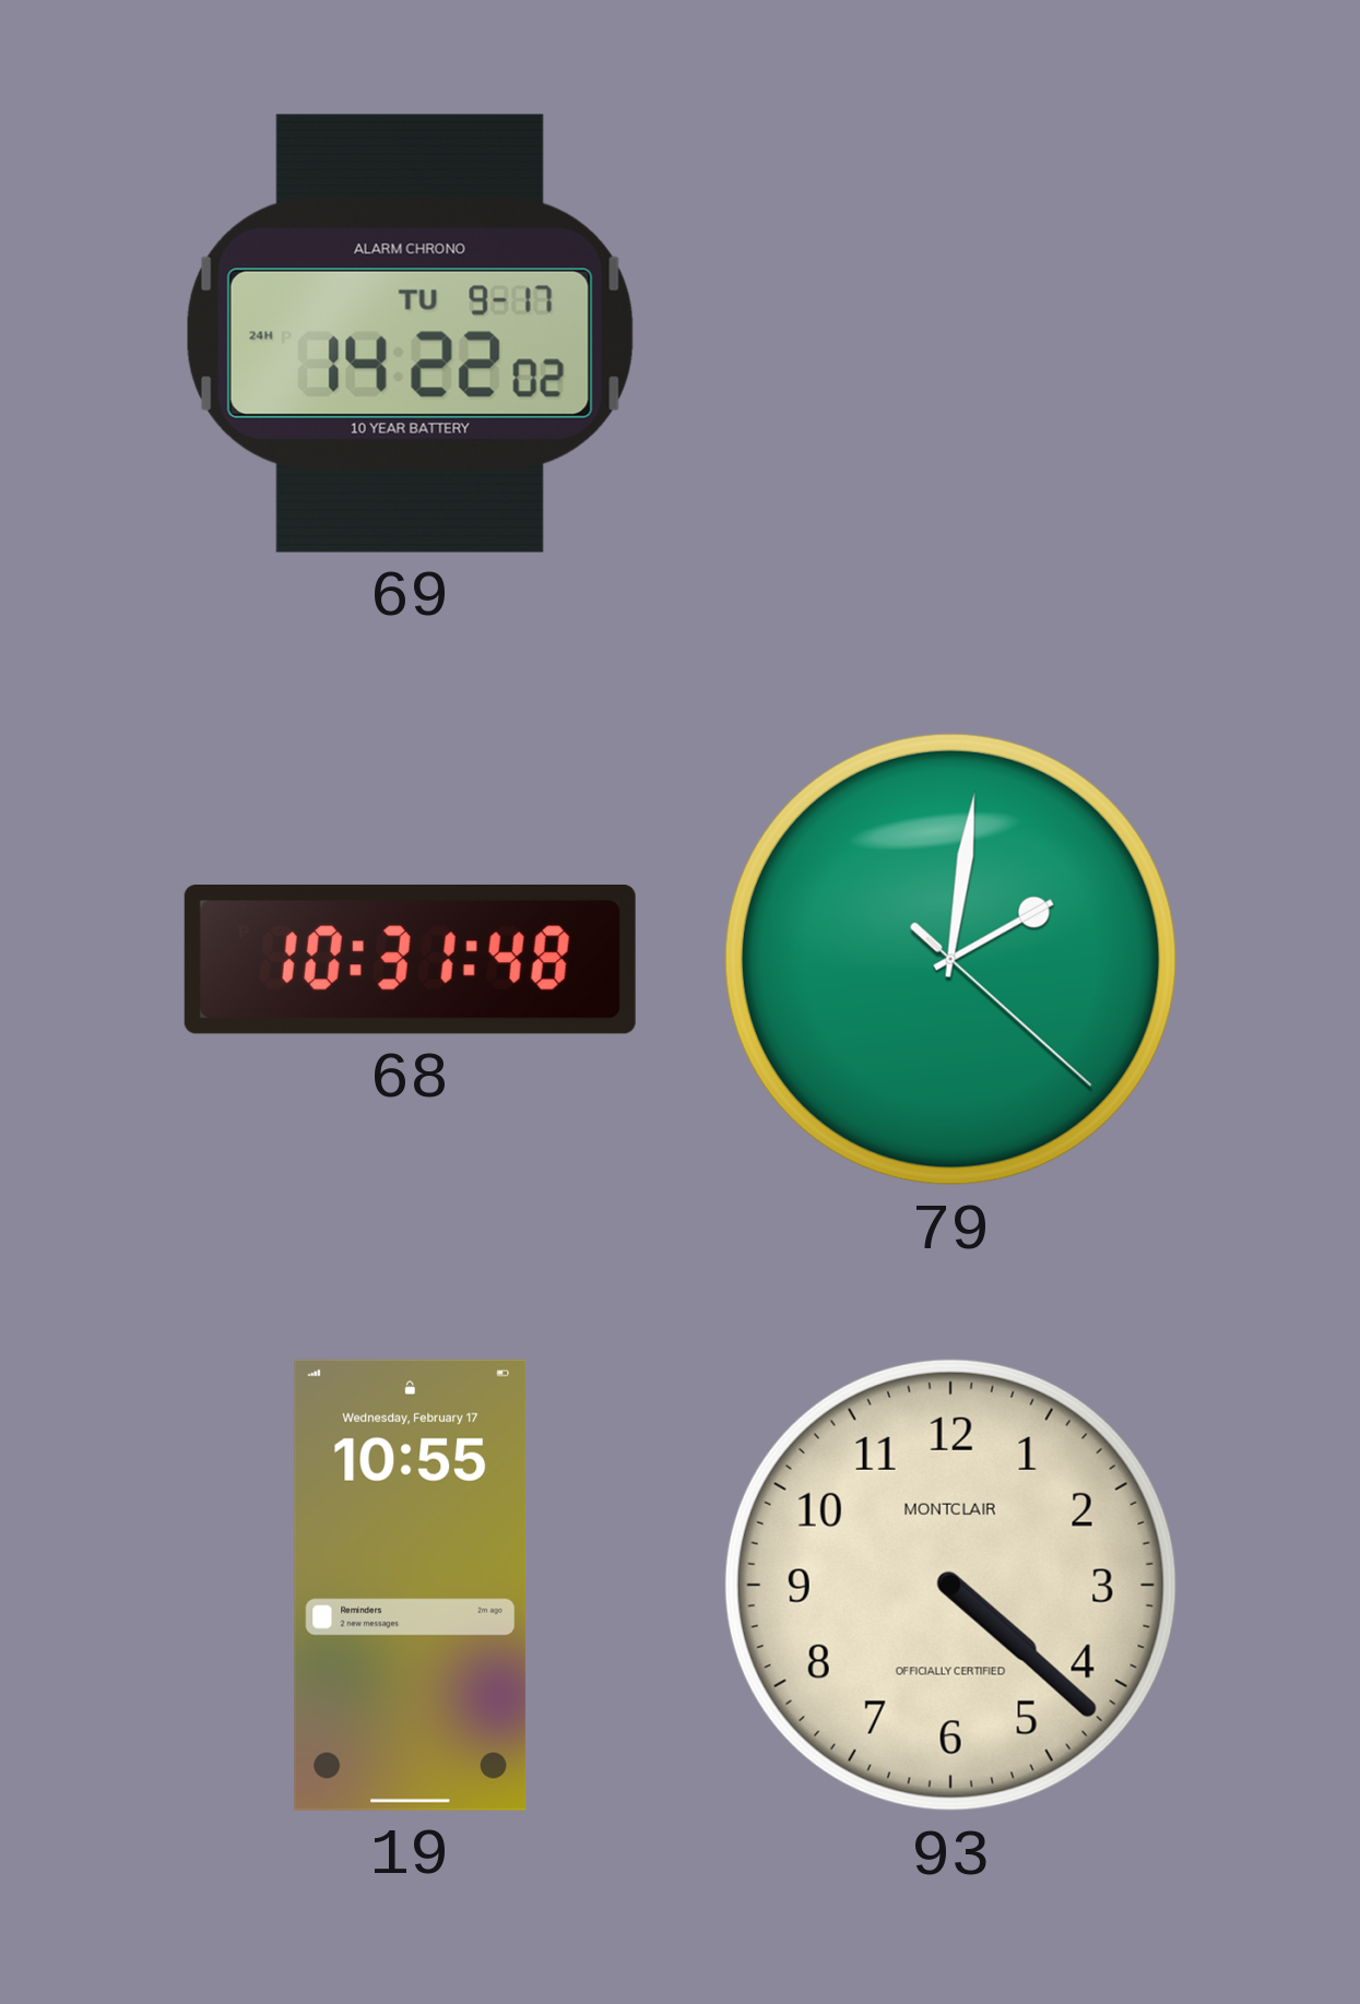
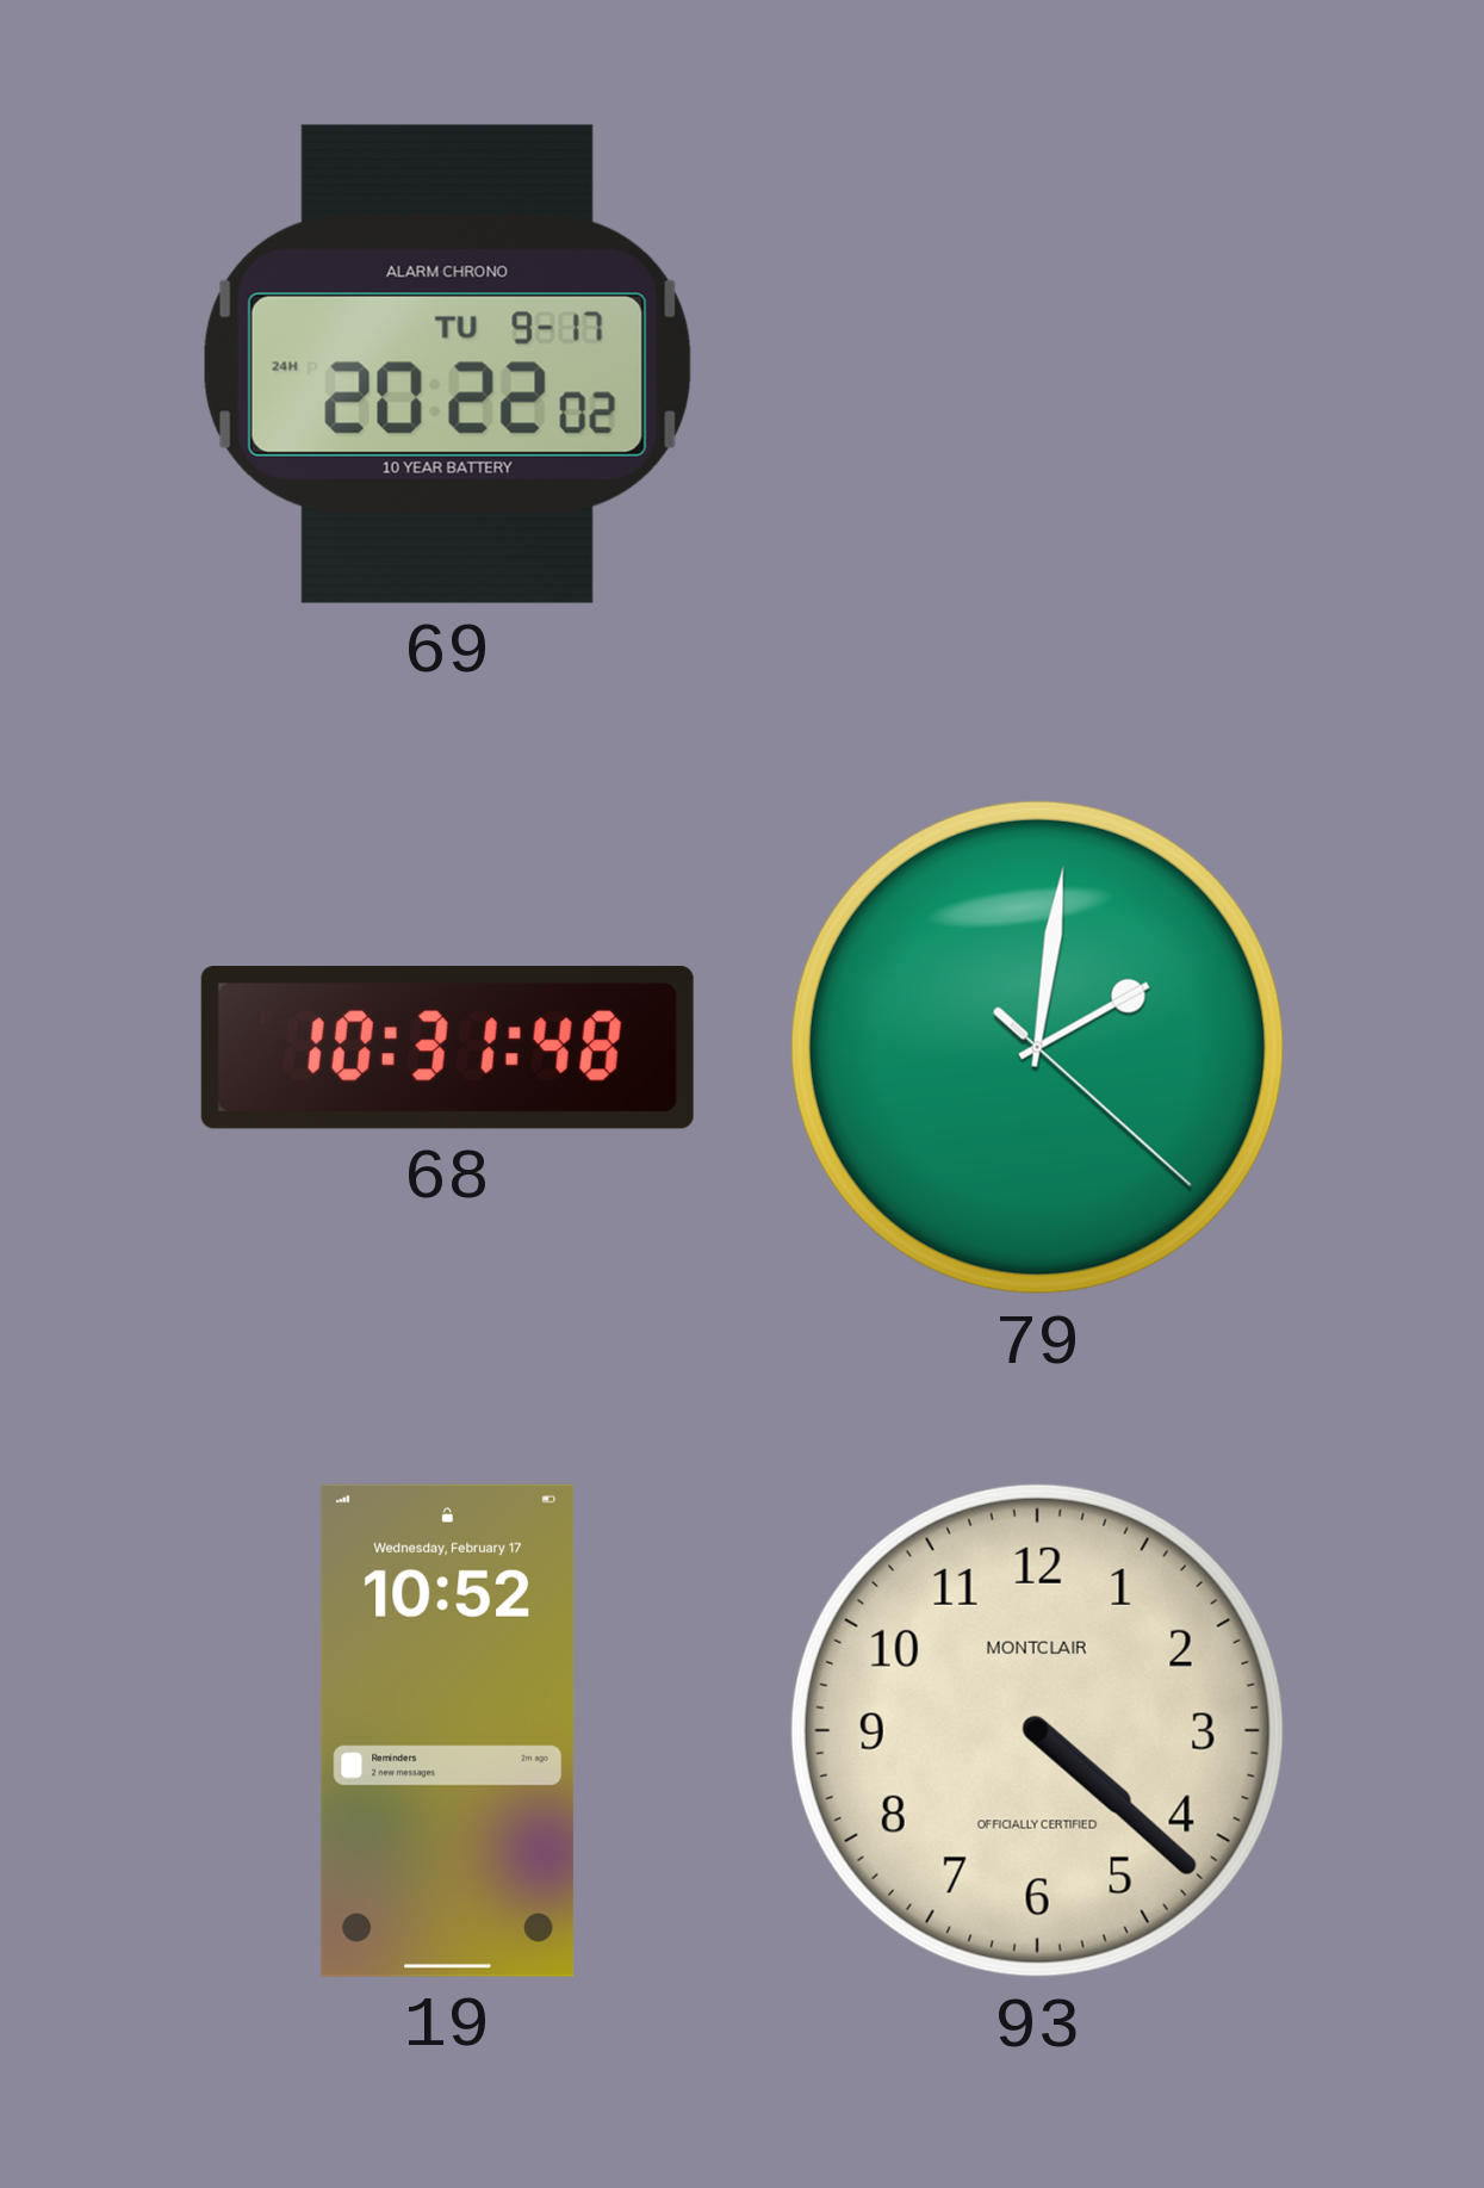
69: 14:22 -> 20:22 (447, 364)
19: 10:55 -> 10:52 (448, 1730)
